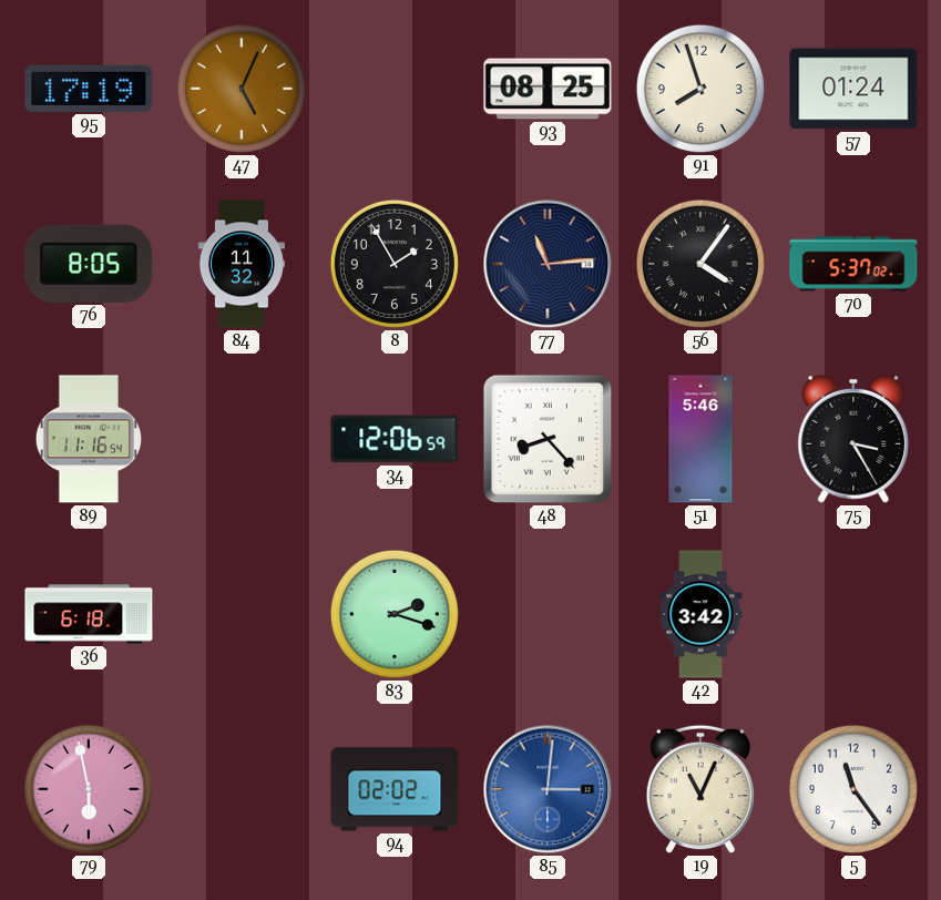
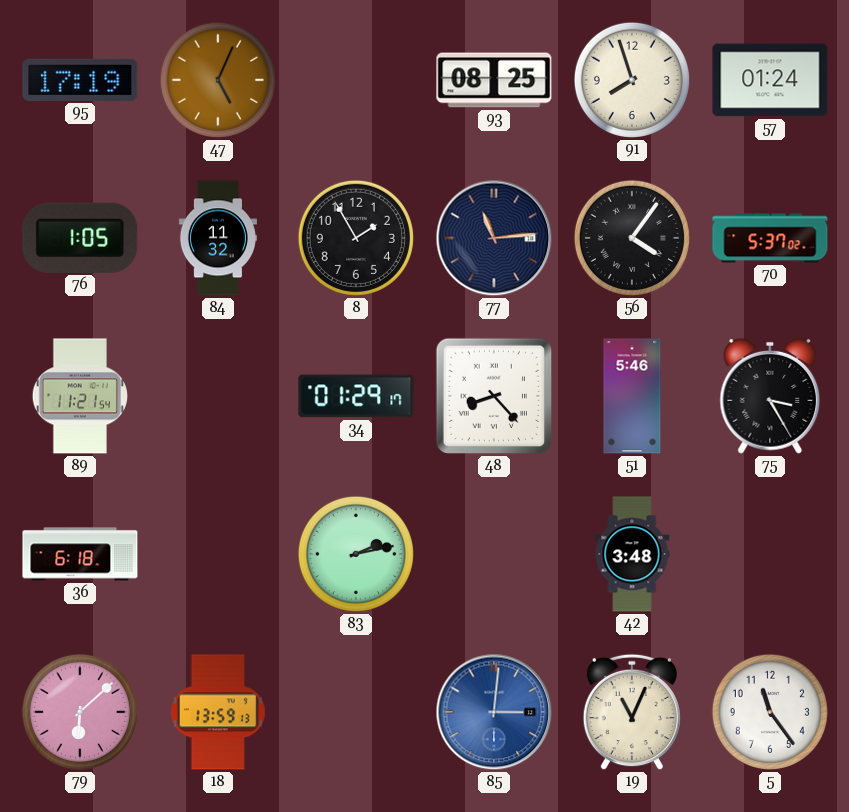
76: 8:05 -> 1:05 (80, 238)
89: 11:16 -> 11:21 (80, 396)
34: 12:06 -> 01:29 (356, 396)
83: 2:18 -> 2:13 (356, 554)
42: 3:42 -> 3:48 (632, 554)
79: 5:58 -> 6:08 (80, 712)
18: none -> 13:59 (219, 712)
94: 02:02 -> none (395, 789)
